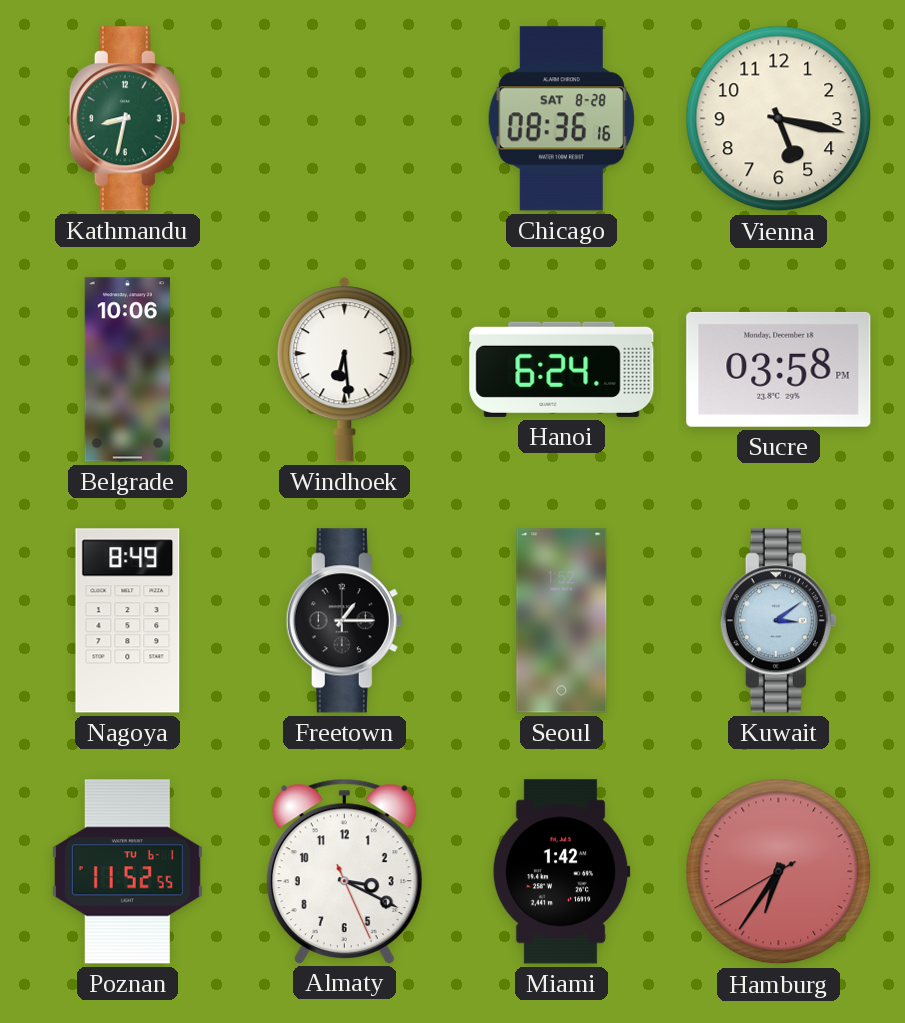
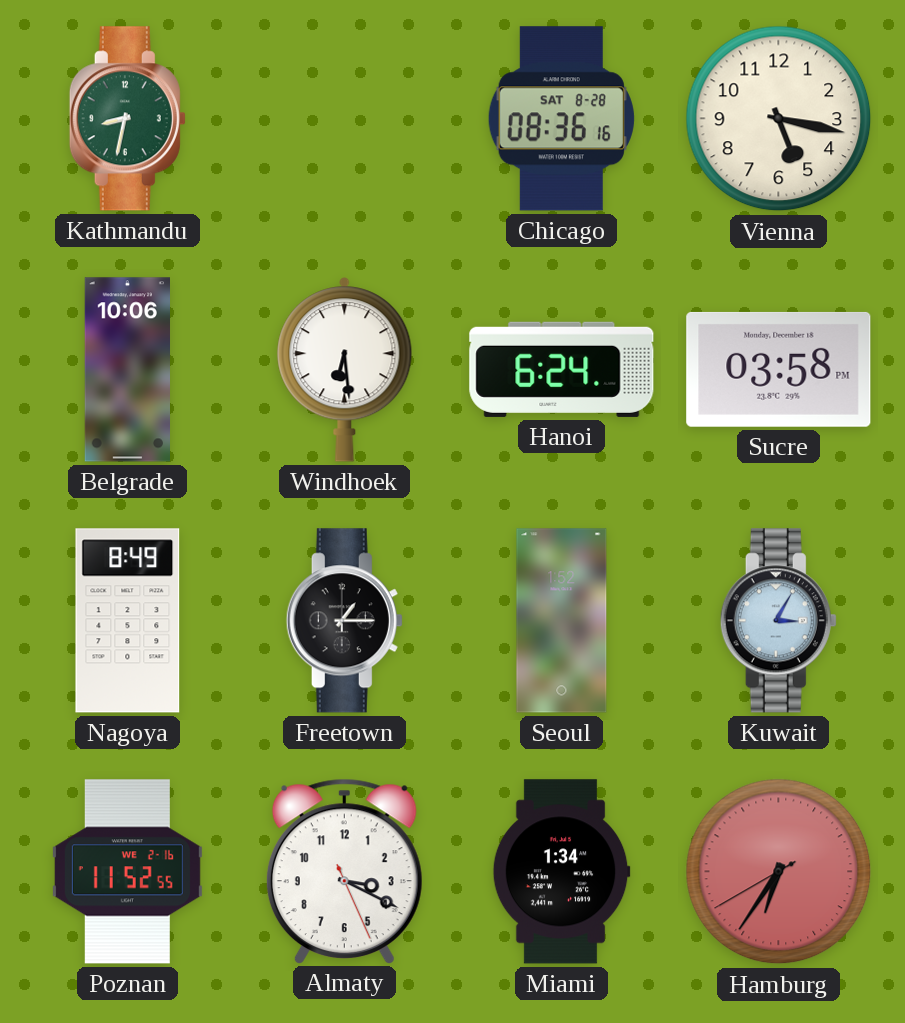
Kuwait: 3:09 -> 3:05 (778, 621)
Poznan date: TU 6-1 -> WE 2-16 (127, 872)
Miami: 1:42 -> 1:34 (561, 872)
